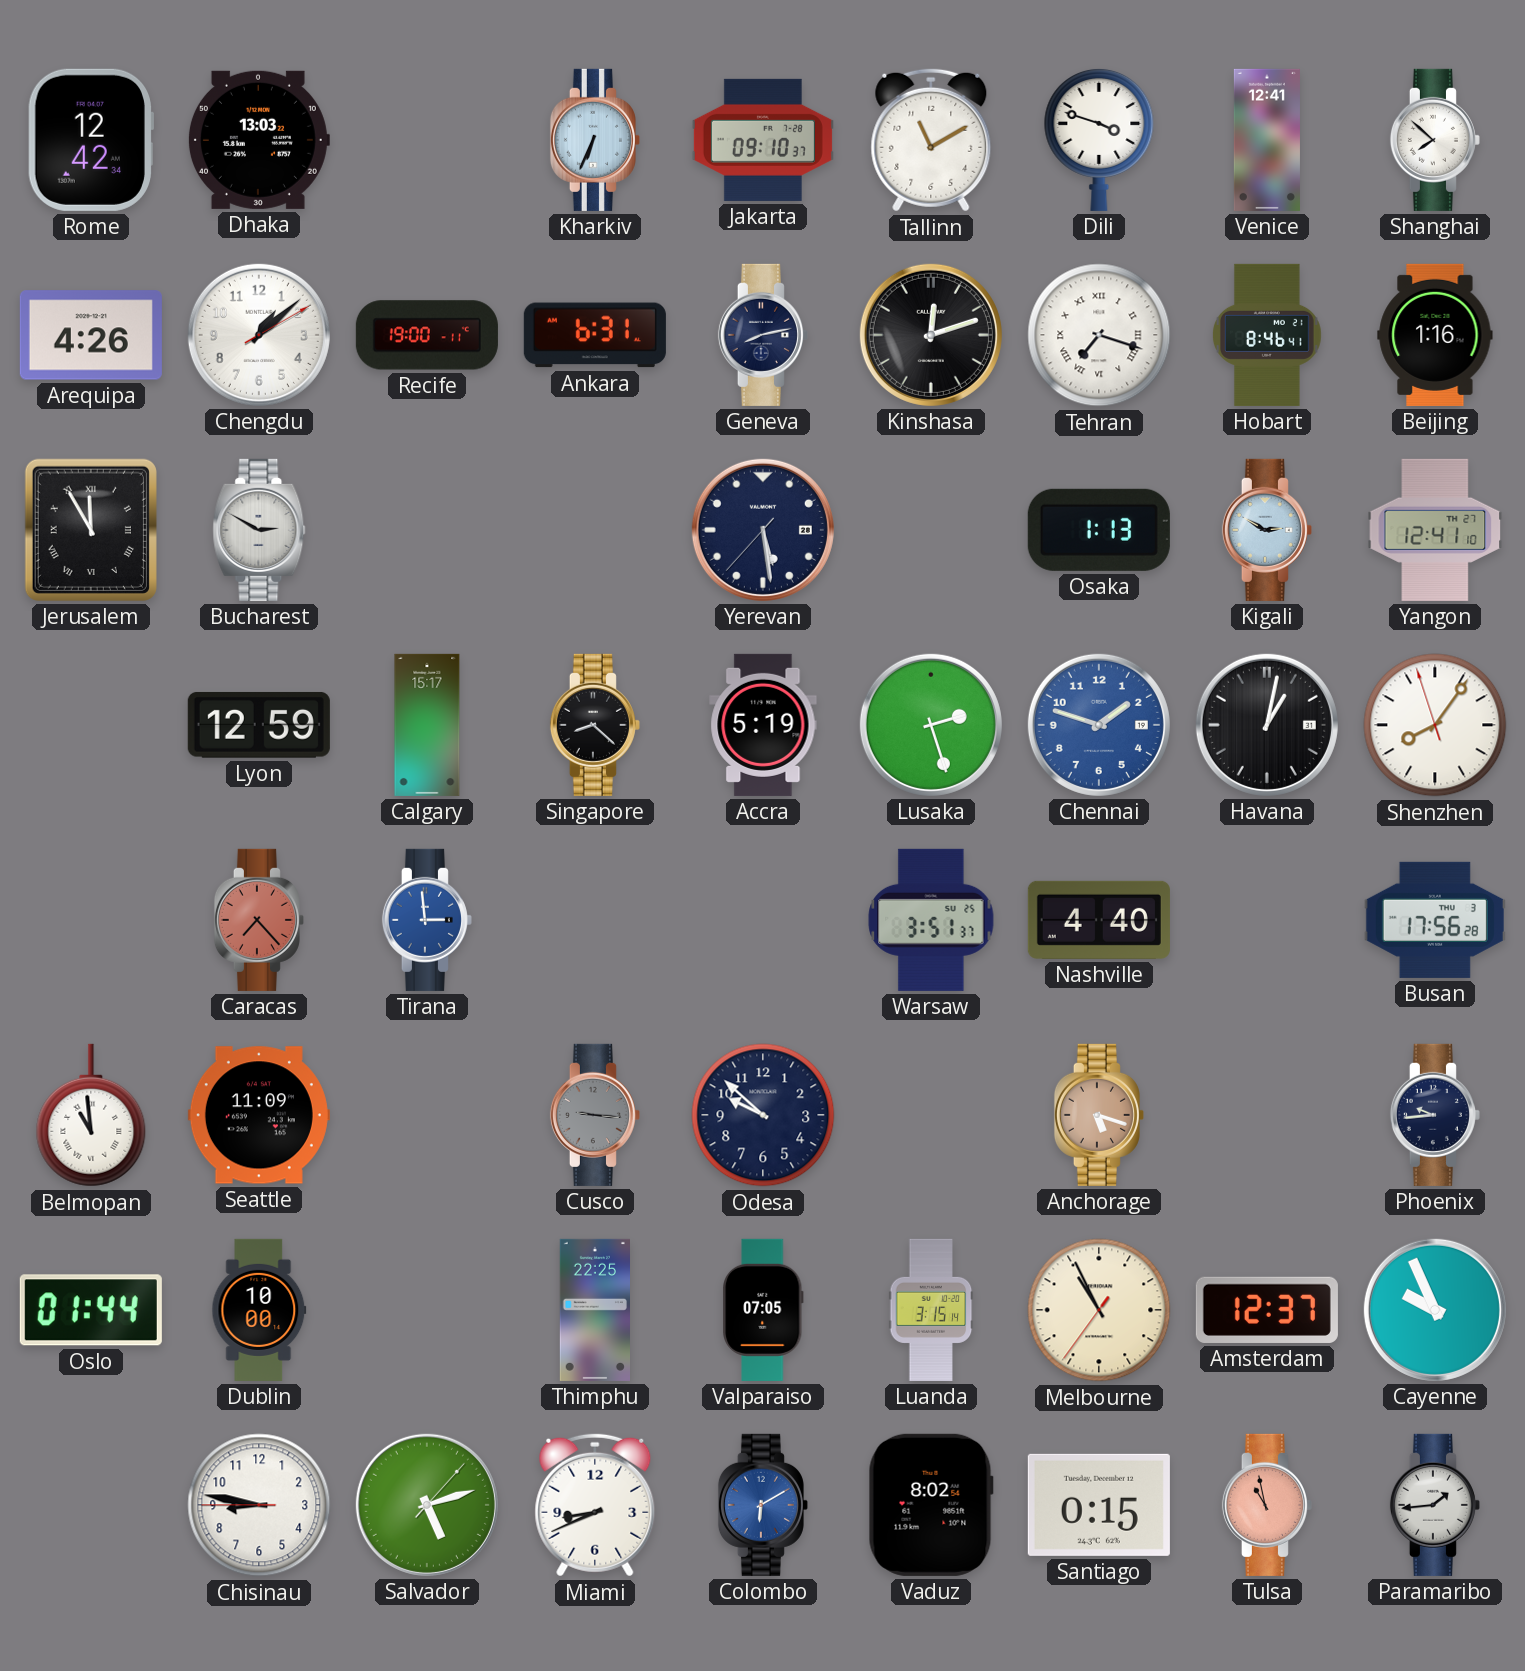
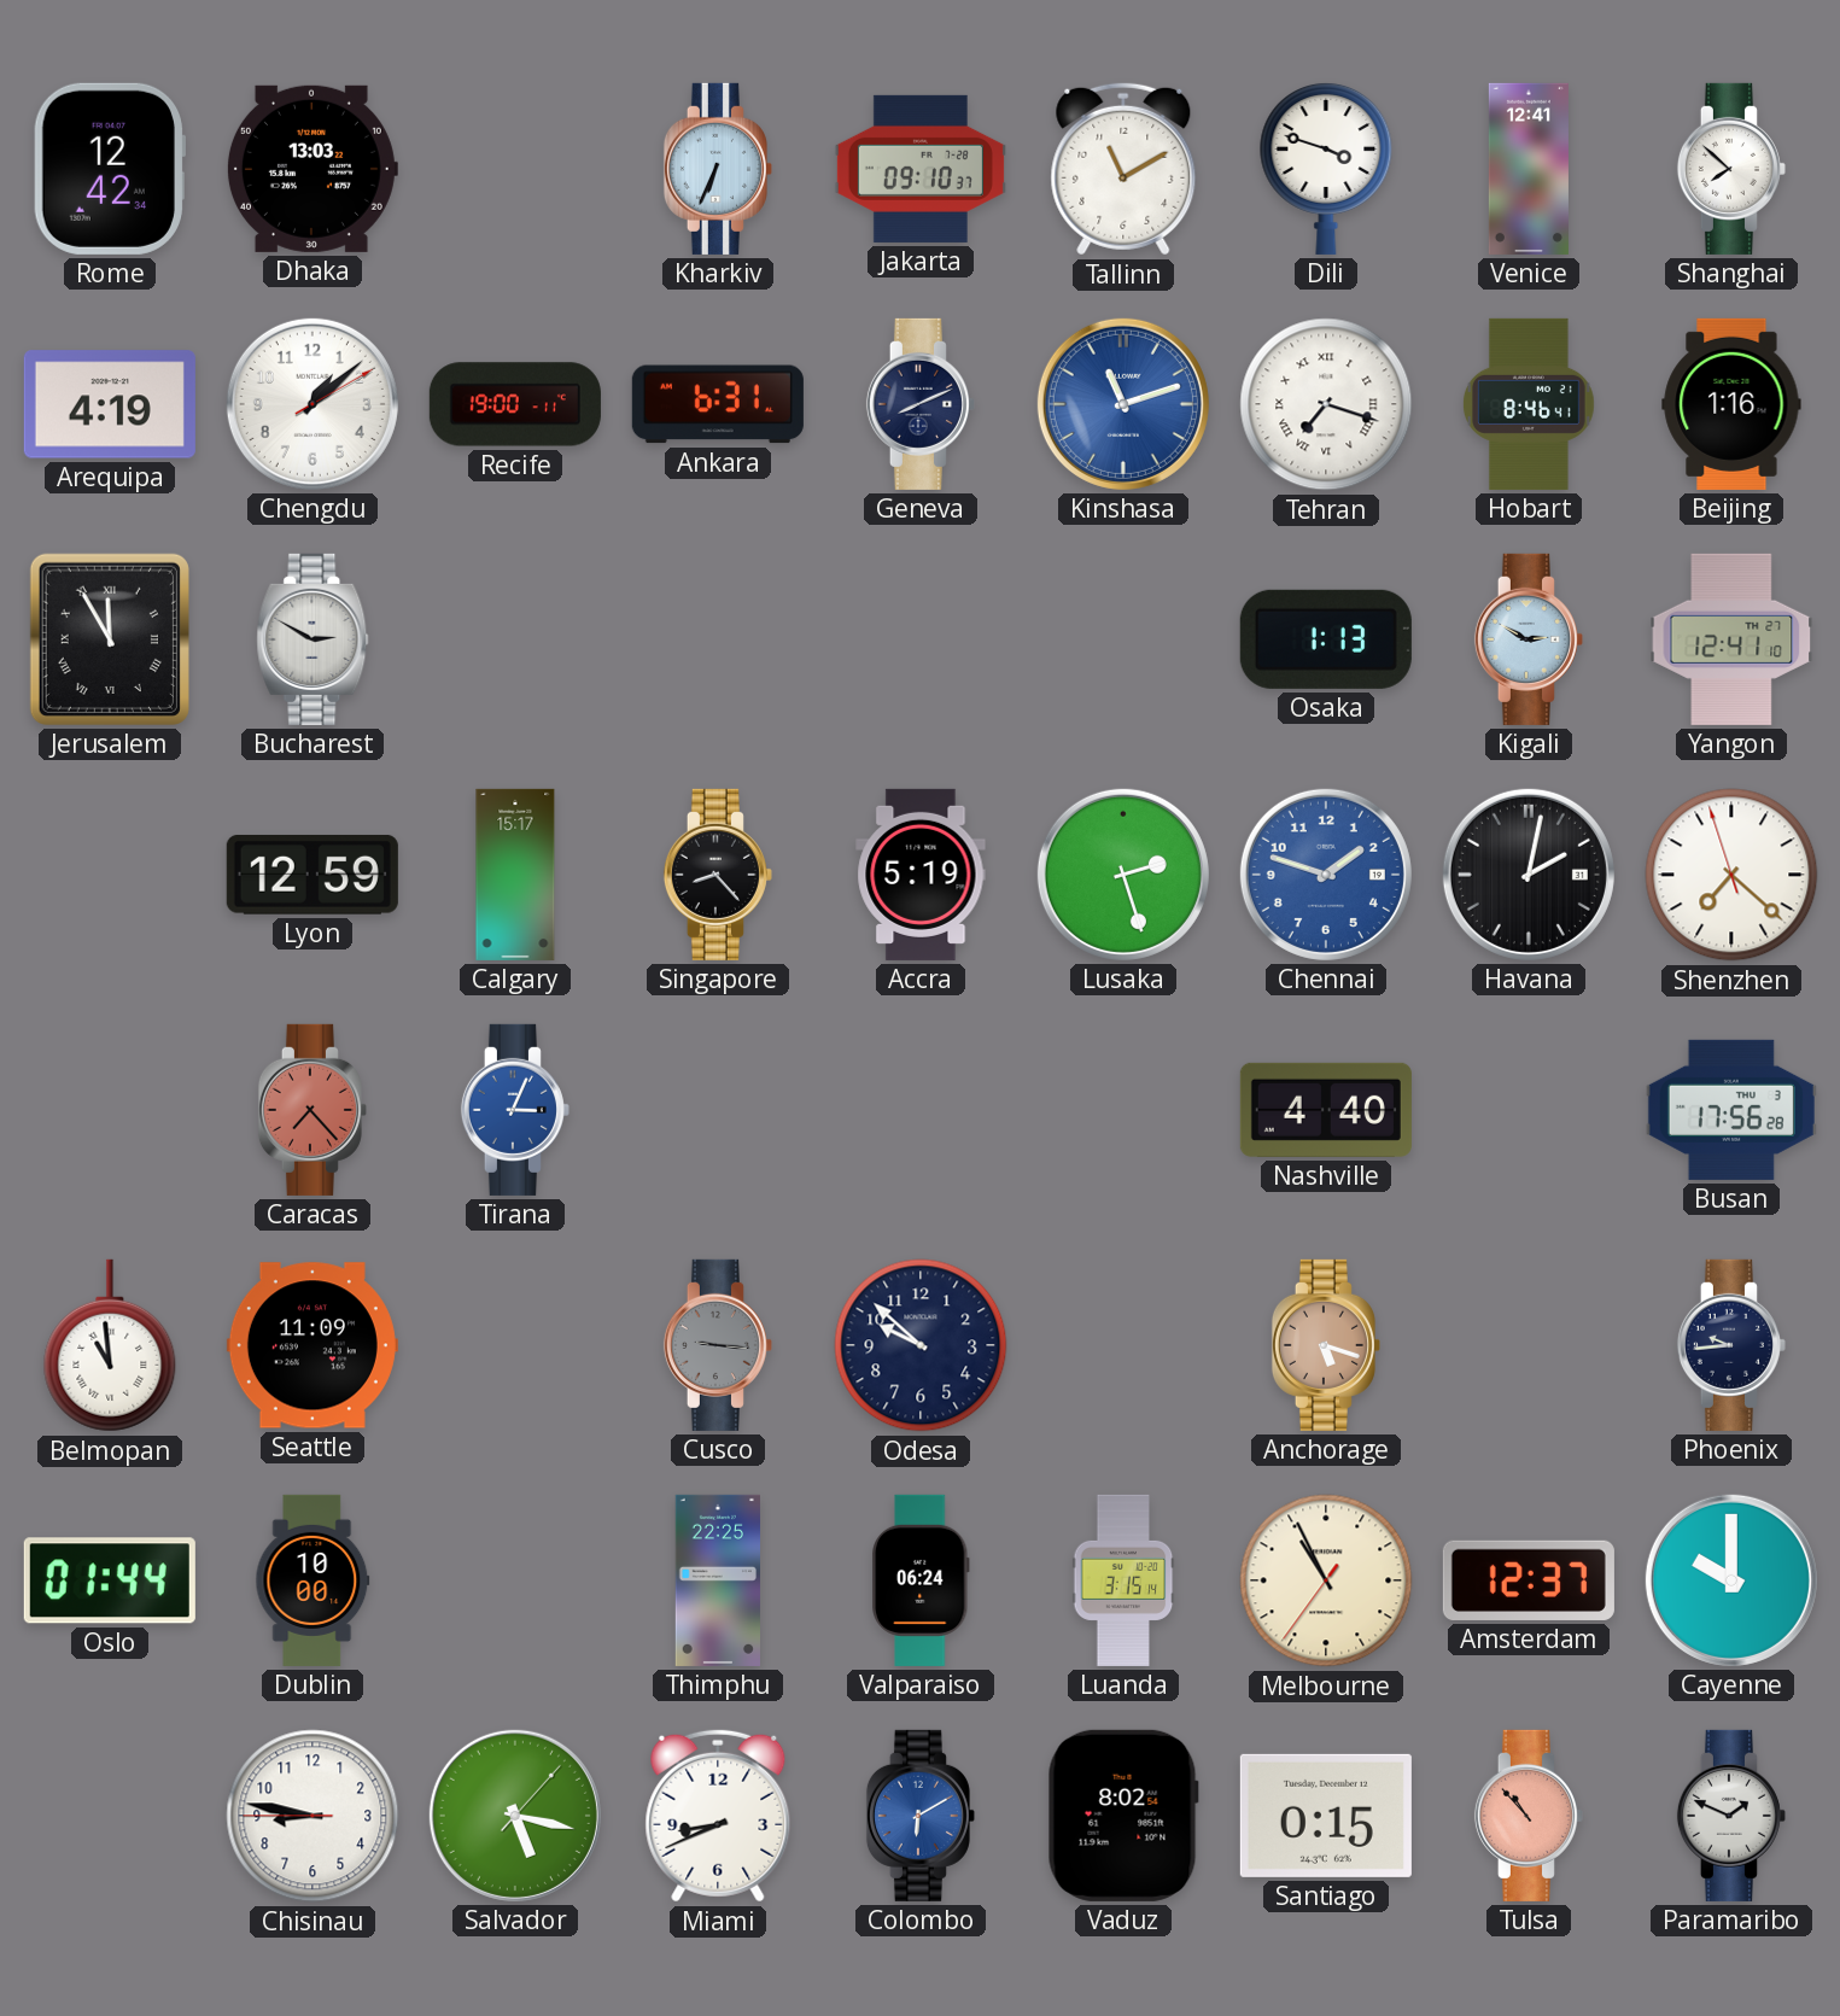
Arequipa: 4:26 -> 4:19 (110, 404)
Geneva: 8:13 -> 8:11 (921, 404)
Kinshasa: 12:12 -> 11:12 (1123, 404)
Kinshasa dial: black -> blue (1123, 404)
Yerevan: 5:28 -> none (763, 530)
Singapore: 8:22 -> 8:23 (718, 875)
Havana: 1:02 -> 2:02 (1529, 875)
Shenzhen: 8:05 -> 7:21 (1731, 875)
Tirana: 2:59 -> 3:04 (515, 1110)
Warsaw: 3:51 -> none (931, 920)
Valparaiso: 07:05 -> 06:24 (921, 1580)
Cayenne: 9:56 -> 10:00 (1731, 1580)
Salvador: 5:12 -> 5:17 (515, 1816)
Tulsa: 10:58 -> 10:53 (1529, 1816)
Paramaribo: 1:44 -> 1:49 (1731, 1816)
